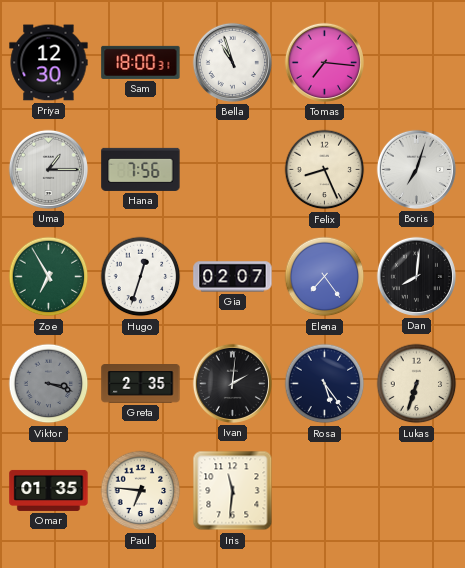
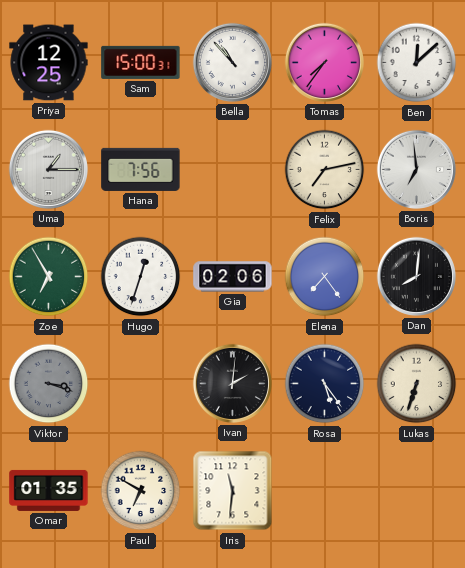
Priya: 12:30 -> 12:25 (49, 63)
Sam: 18:00 -> 15:00 (141, 62)
Bella: 10:57 -> 10:53 (232, 62)
Tomas: 7:16 -> 7:36 (324, 62)
Ben: none -> 12:08 (417, 63)
Felix: 8:26 -> 7:13 (325, 170)
Boris: 7:03 -> 6:59 (416, 169)
Gia: 02:07 -> 02:06 (233, 277)
Greta: 2:35 -> none (141, 384)
Paul: 6:46 -> 6:50 (141, 491)
